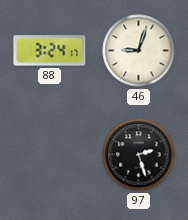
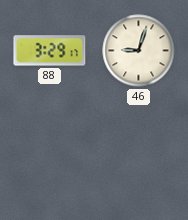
88: 3:24 -> 3:29 (50, 51)
97: 2:27 -> none (139, 155)
